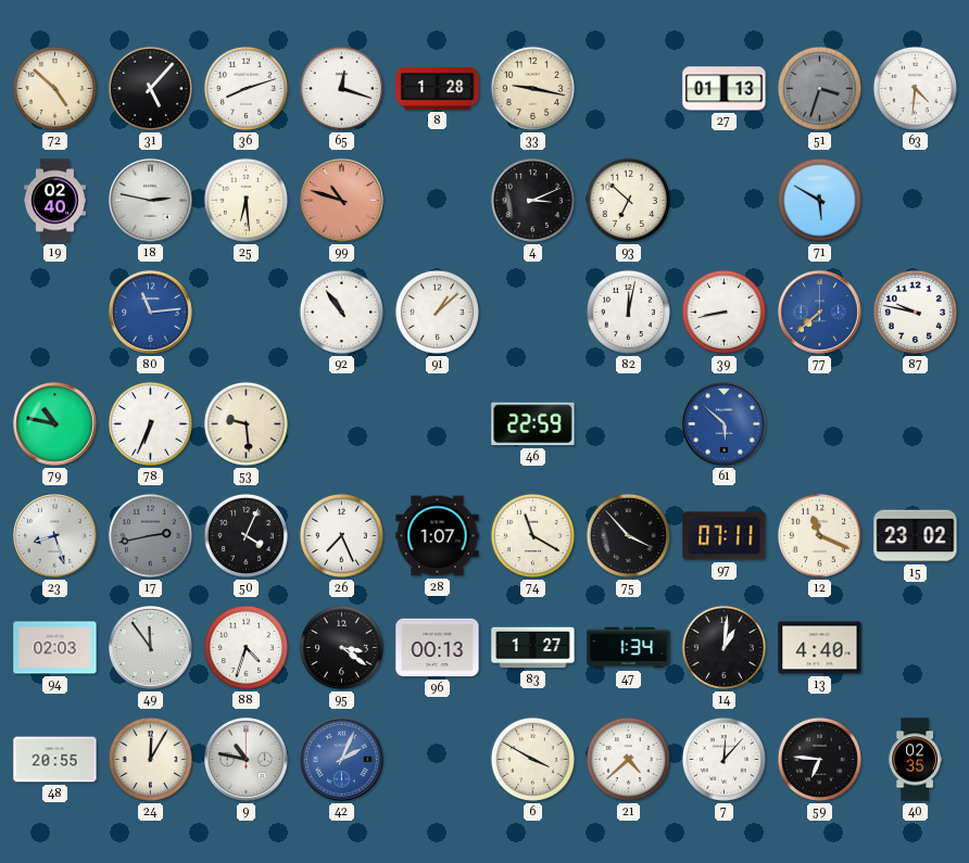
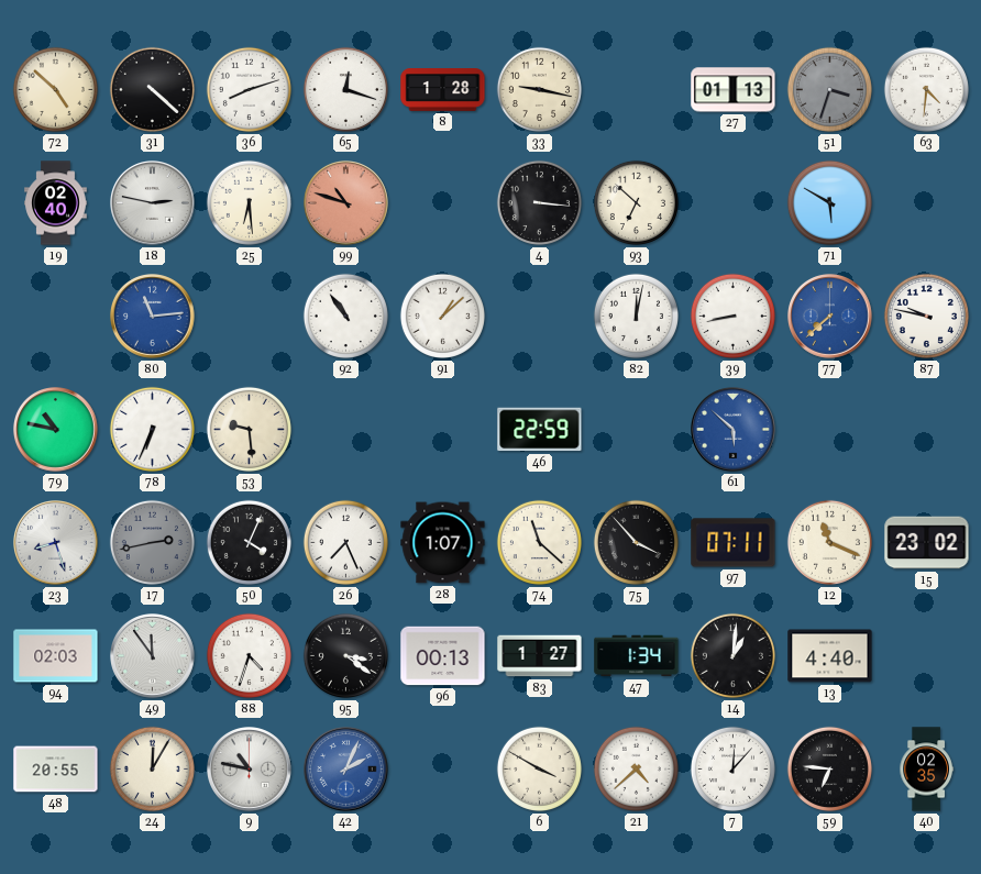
31: 5:07 -> 4:22 (152, 89)
4: 3:11 -> 3:16 (539, 202)
74: 11:20 -> 11:22 (539, 542)
